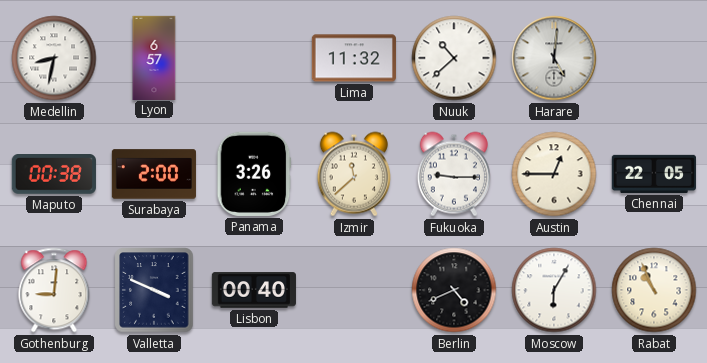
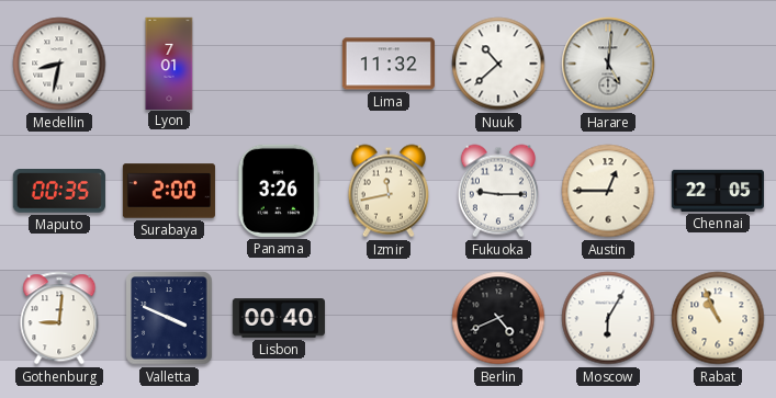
Lyon: 6:57 -> 7:01 (169, 62)
Maputo: 00:38 -> 00:35 (59, 192)
Izmir: 11:38 -> 11:43 (389, 191)
